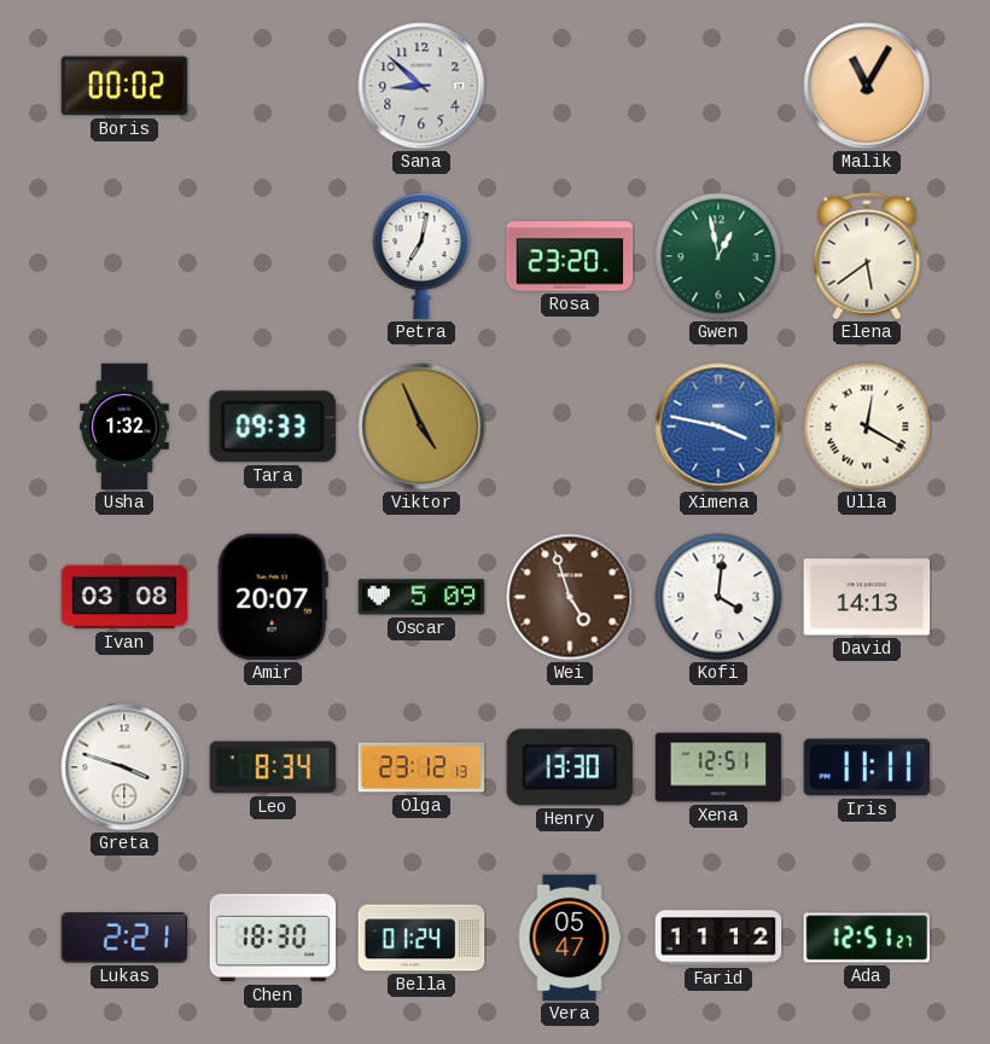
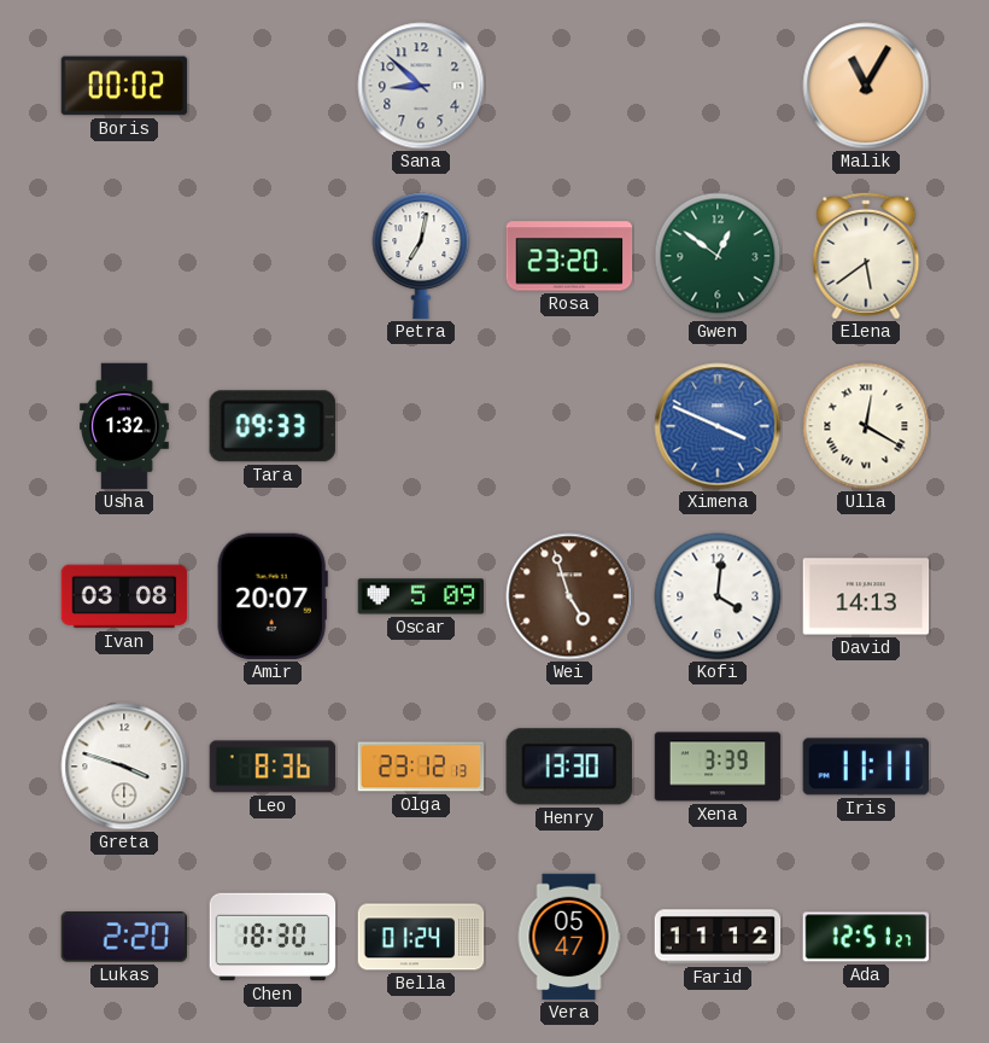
Gwen: 12:58 -> 12:51 (718, 256)
Viktor: 4:56 -> none (421, 427)
Ximena: 3:47 -> 3:49 (718, 426)
Leo: 8:34 -> 8:36 (273, 767)
Xena: 12:51 -> 3:39 (718, 767)
Lukas: 2:21 -> 2:20 (123, 938)
